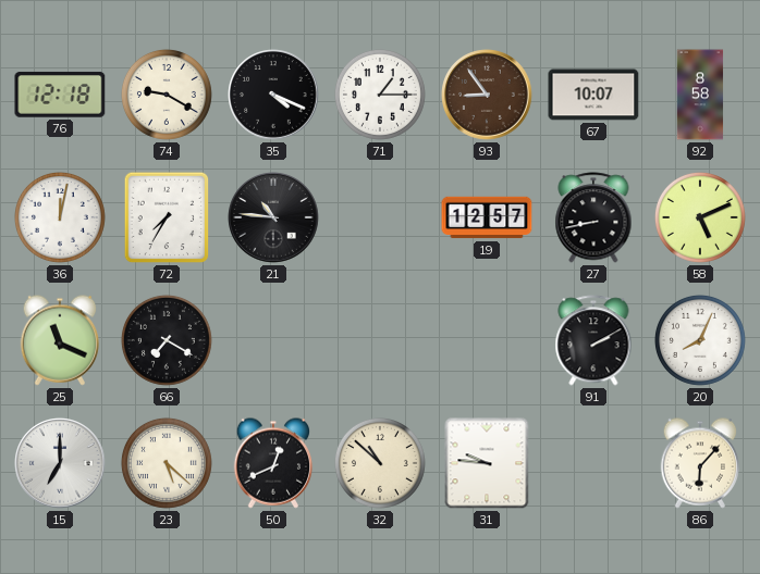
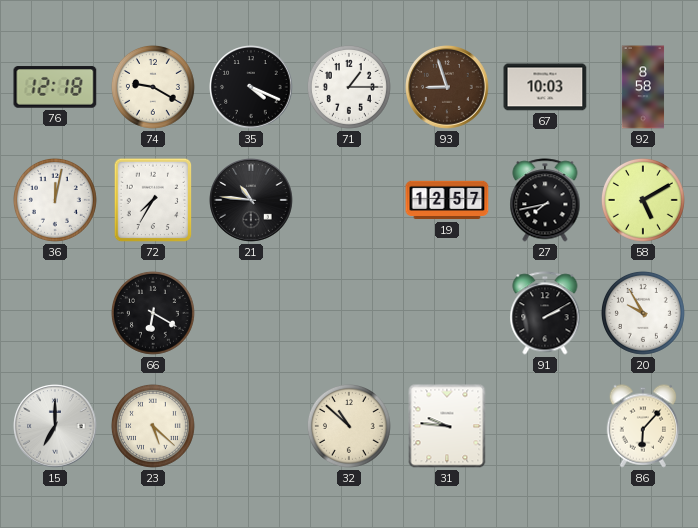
93: 8:54 -> 8:57 (447, 87)
67: 10:07 -> 10:03 (545, 87)
27: 8:43 -> 7:43 (545, 200)
58: 5:11 -> 5:10 (643, 200)
25: 11:19 -> none (60, 340)
66: 7:20 -> 6:20 (153, 313)
20: 8:04 -> 9:55 (643, 313)
50: 12:41 -> none (273, 463)
